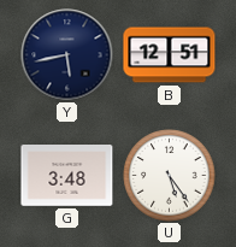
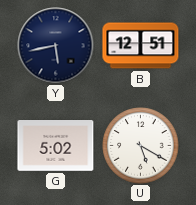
G: 3:48 -> 5:02 (56, 146)
U: 5:24 -> 5:20 (141, 146)
